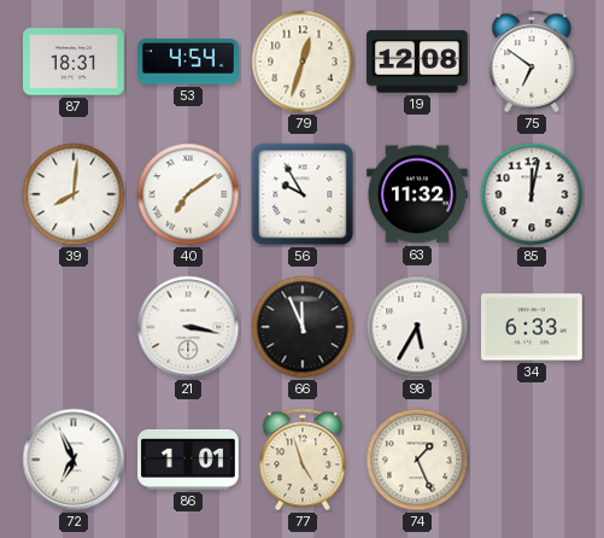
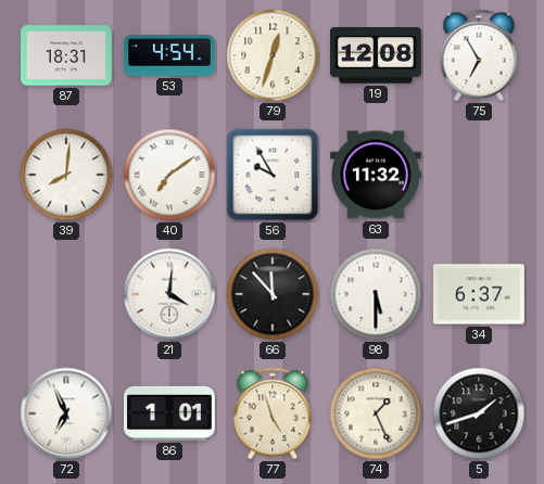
75: 6:51 -> 6:55 (479, 55)
85: 12:02 -> none (532, 194)
21: 3:17 -> 4:01 (169, 294)
66: 11:56 -> 11:53 (273, 294)
98: 5:35 -> 5:30 (376, 294)
34: 6:33 -> 6:37 (480, 294)
5: none -> 1:42 (479, 413)
